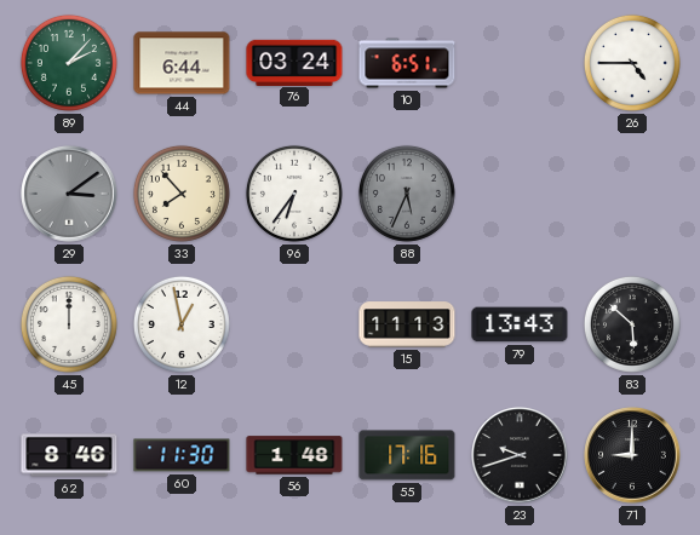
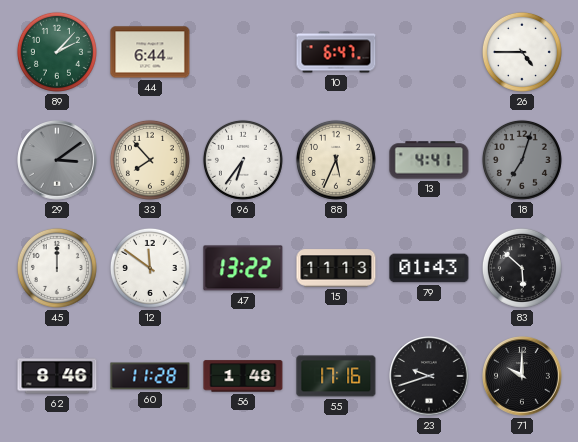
76: 03:24 -> none (294, 62)
10: 6:51 -> 6:47 (336, 52)
88 dial: grey -> cream (336, 160)
13: none -> 4:41 (429, 160)
18: none -> 7:03 (522, 160)
12: 12:58 -> 11:51 (150, 268)
47: none -> 13:22 (243, 268)
79: 13:43 -> 01:43 (429, 268)
60: 11:30 -> 11:28 (150, 376)
71: 9:00 -> 10:00 (522, 376)
